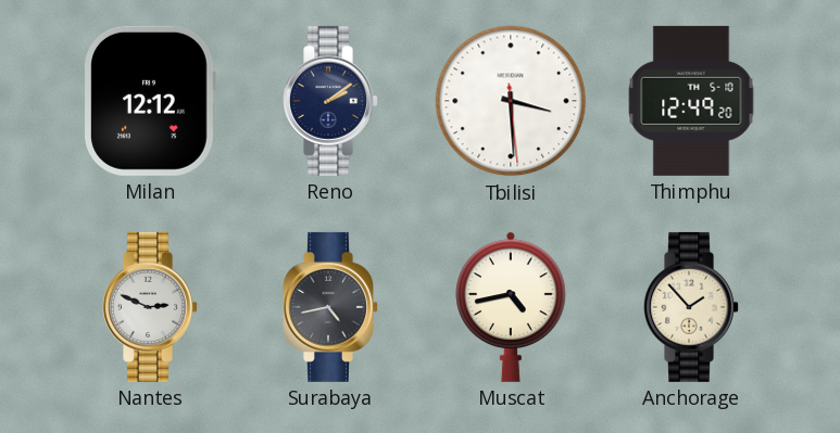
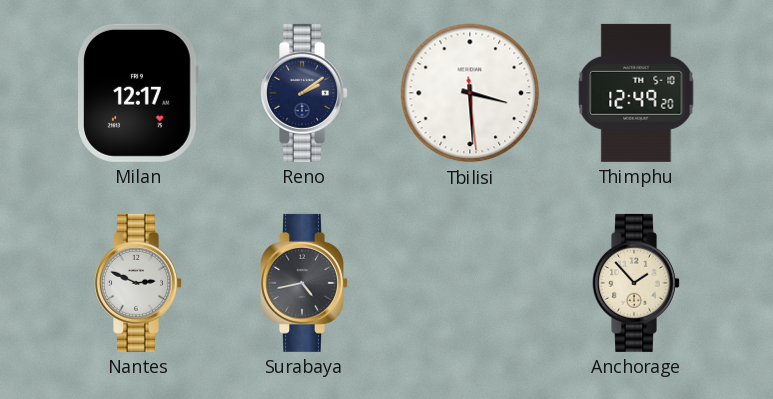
Milan: 12:12 -> 12:17 (138, 93)
Muscat: 4:43 -> none (511, 307)
